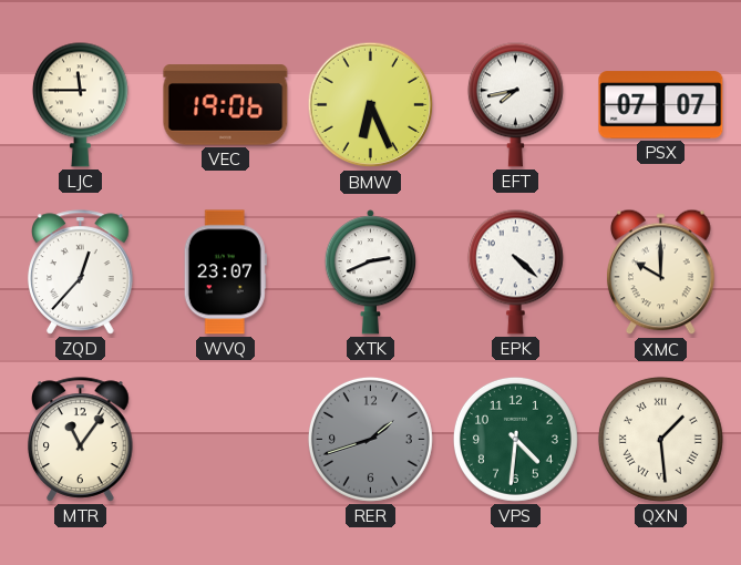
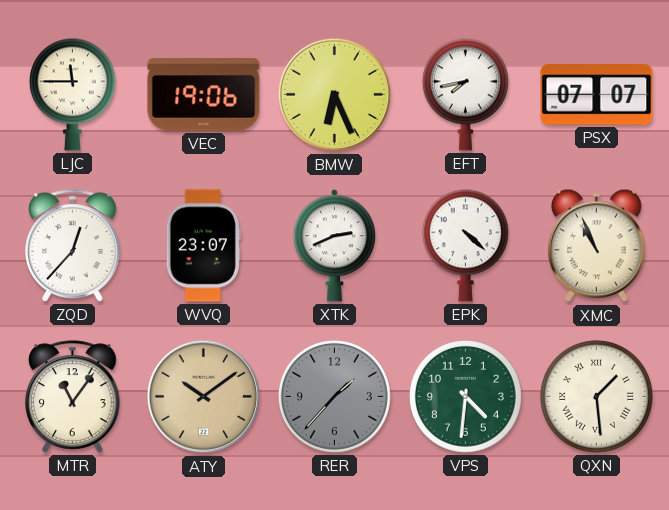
XMC: 10:00 -> 10:56 (597, 246)
ATY: none -> 10:09 (204, 397)
RER: 1:42 -> 1:37 (334, 396)
